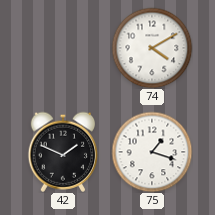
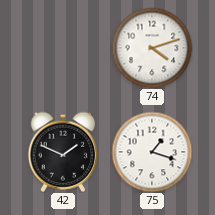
74: 4:10 -> 4:12 (152, 48)
